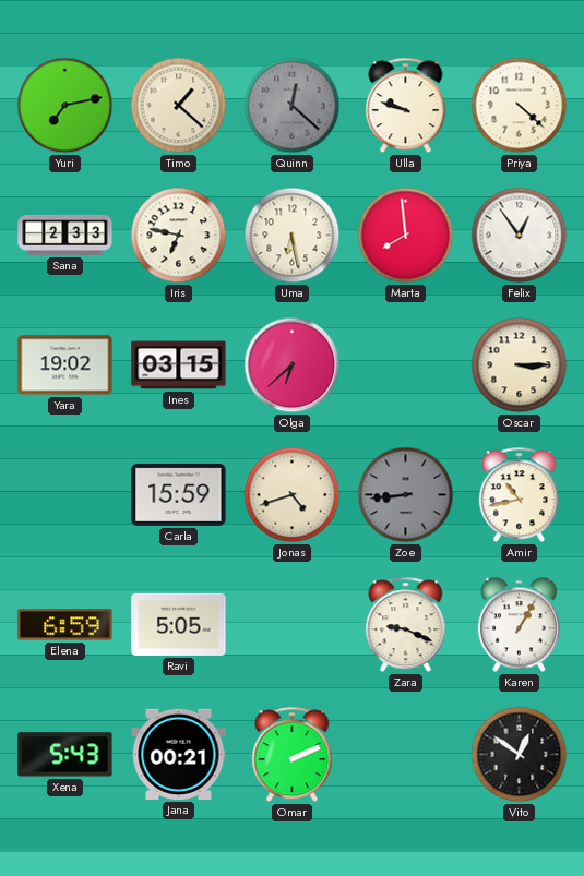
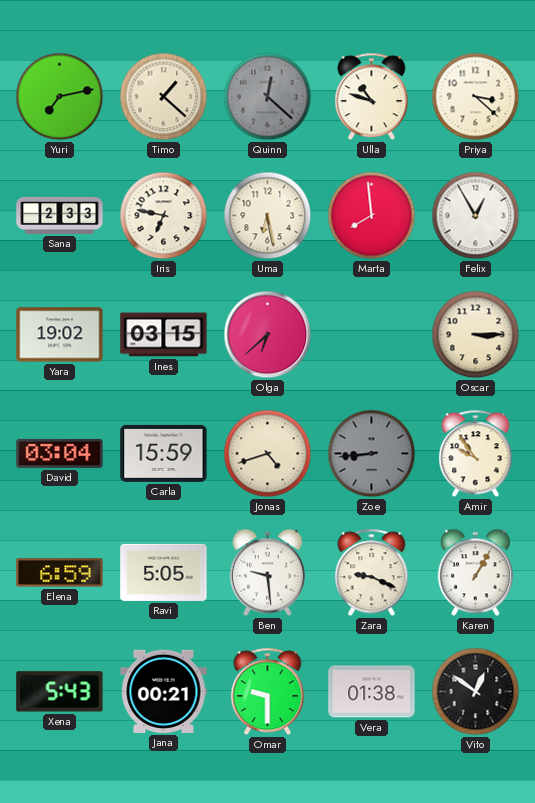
Ulla: 9:48 -> 10:48 (372, 97)
Priya: 4:22 -> 3:22 (476, 97)
Felix: 12:54 -> 12:55 (476, 216)
David: none -> 03:04 (60, 453)
Amir: 10:43 -> 9:54 (476, 454)
Ben: none -> 9:29 (267, 573)
Omar: 2:11 -> 9:30 (268, 692)
Vera: none -> 01:38 (372, 692)
